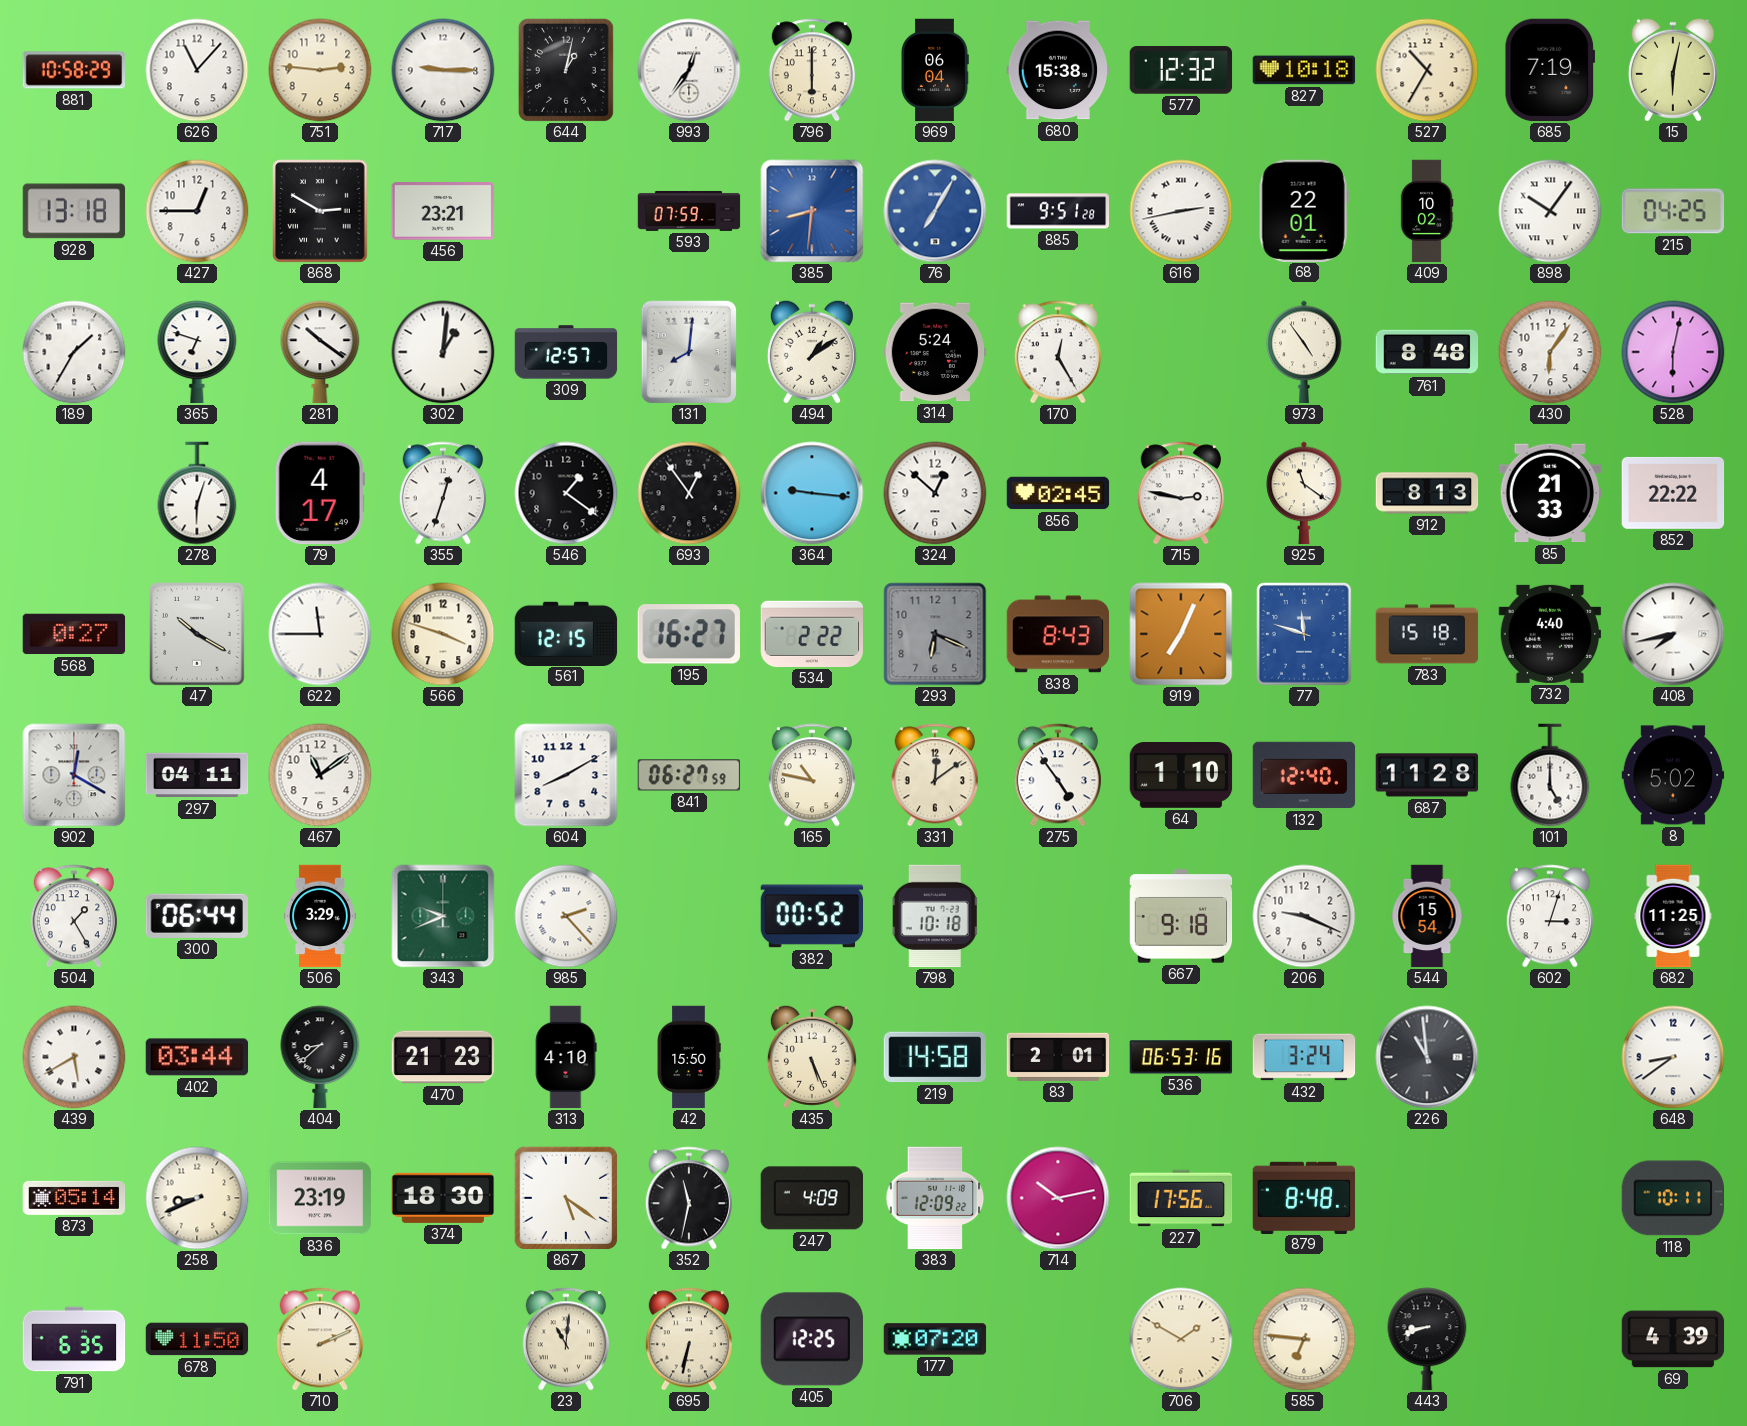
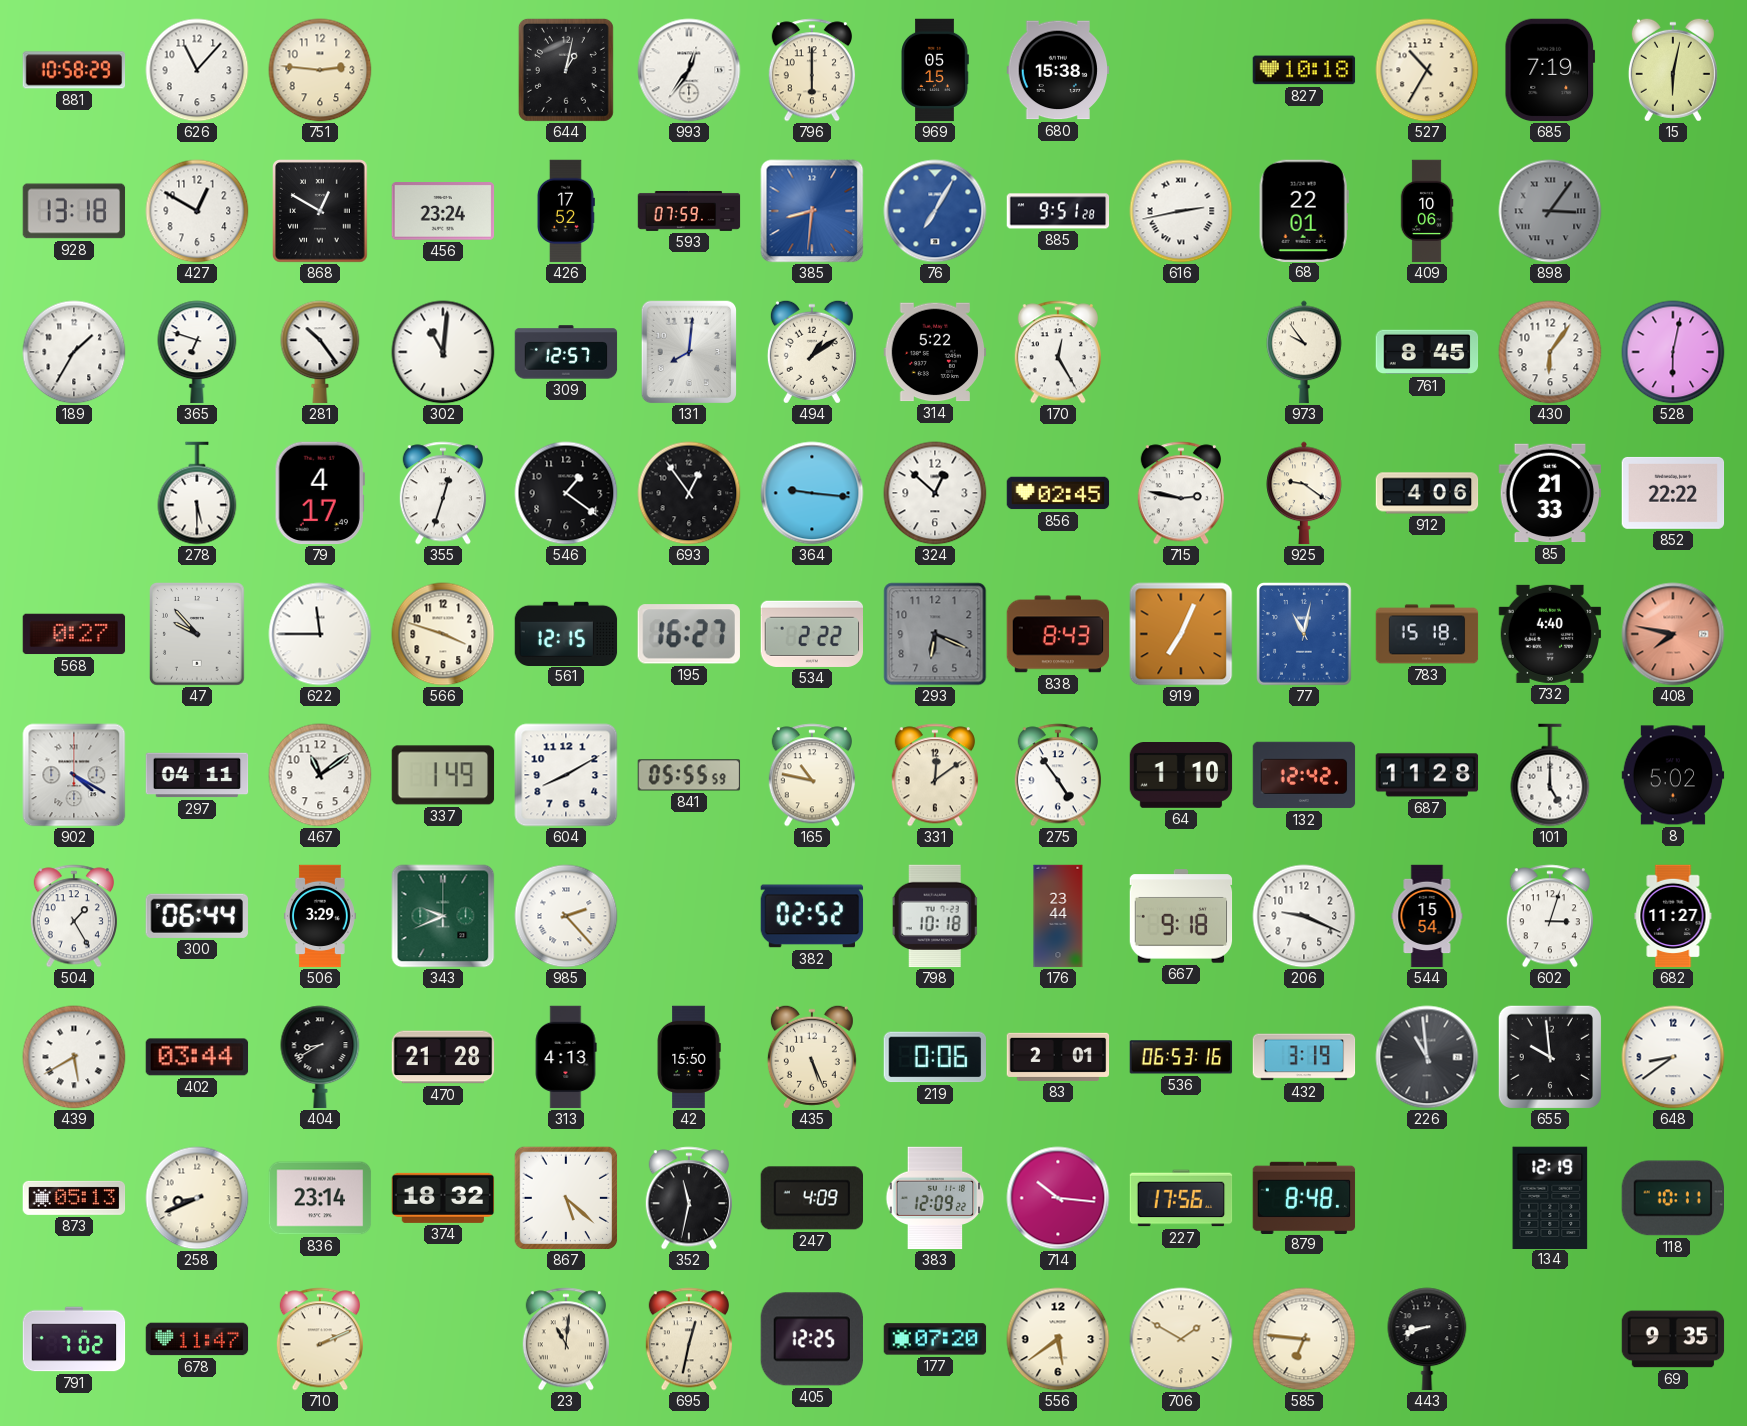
717: 9:15 -> none (443, 70)
969: 06:04 -> 05:15 (935, 70)
577: 12:32 -> none (1181, 70)
427: 12:45 -> 12:50 (197, 211)
868: 2:50 -> 12:50 (321, 212)
456: 23:21 -> 23:24 (443, 211)
426: none -> 17:52 (565, 211)
409: 10:02 -> 10:06 (1427, 211)
898: 10:06 -> 3:06 (1550, 211)
898 dial: white -> grey (1550, 211)
215: 04:25 -> none (1673, 211)
281: 10:21 -> 10:24 (320, 352)
302: 1:01 -> 11:01 (443, 352)
314: 5:24 -> 5:22 (935, 352)
973: 4:54 -> 9:54 (1304, 352)
761: 8:48 -> 8:45 (1427, 352)
278: 6:03 -> 5:30 (197, 493)
925: 11:21 -> 9:21 (1304, 493)
912: 8:13 -> 4:06 (1427, 493)
47: 10:20 -> 9:53 (198, 635)
77: 11:48 -> 11:02 (1305, 635)
408: 7:43 -> 7:47 (1673, 634)
408 dial: white -> salmon (1673, 634)
902: 12:20 -> 4:20 (74, 775)
337: none -> 1:49 (443, 775)
841: 06:27 -> 05:55 (689, 775)
132: 12:40 -> 12:42 (1304, 775)
382: 00:52 -> 02:52 (812, 916)
176: none -> 23:44 (1058, 916)
682: 11:25 -> 11:27 (1673, 916)
404: 8:38 -> 8:40 (320, 1057)
470: 21:23 -> 21:28 (443, 1057)
313: 4:10 -> 4:13 (566, 1057)
219: 14:58 -> 0:06 (935, 1057)
432: 3:24 -> 3:19 (1304, 1057)
655: none -> 9:59 (1549, 1056)
873: 05:14 -> 05:13 (74, 1198)
836: 23:19 -> 23:14 (320, 1198)
374: 18:30 -> 18:32 (443, 1198)
867: 5:21 -> 5:22 (566, 1198)
714: 10:13 -> 10:16 (1058, 1198)
134: none -> 12:19 (1550, 1197)
791: 6:35 -> 7:02 (74, 1339)
678: 11:50 -> 11:47 (197, 1339)
695: 6:32 -> 12:32 (689, 1339)
556: none -> 5:39 (1058, 1339)
69: 4:39 -> 9:35 (1673, 1339)
